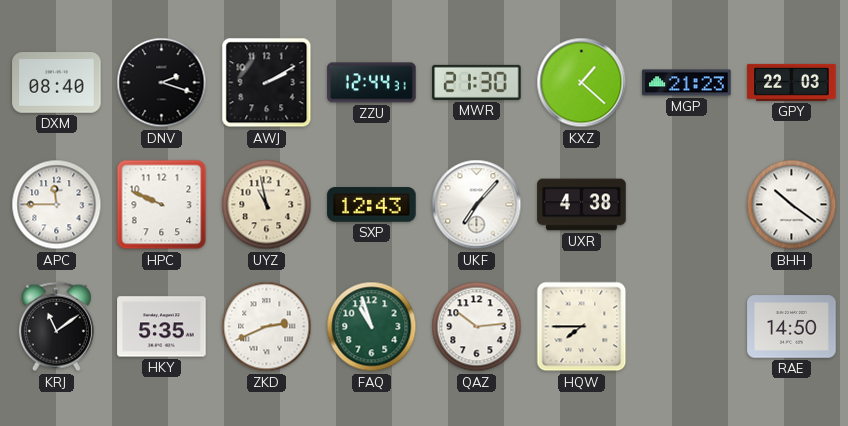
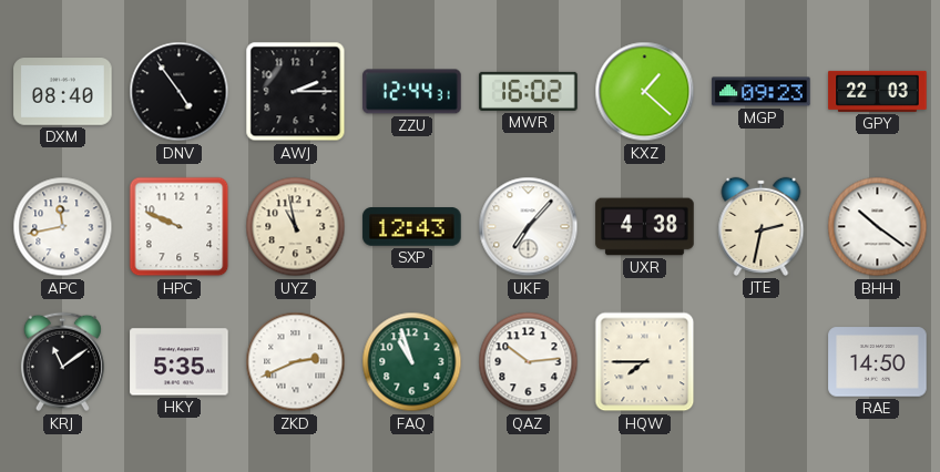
DNV: 2:18 -> 4:54 (180, 92)
AWJ: 2:10 -> 2:15 (296, 92)
MWR: 21:30 -> 16:02 (529, 91)
MGP: 21:23 -> 09:23 (762, 92)
APC: 11:45 -> 11:43 (63, 227)
JTE: none -> 2:32 (762, 226)
